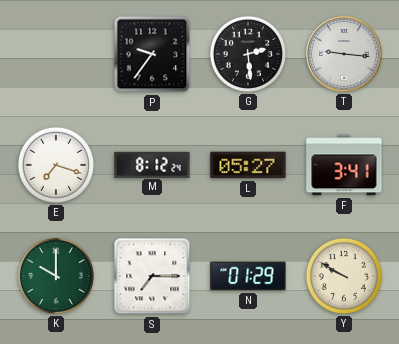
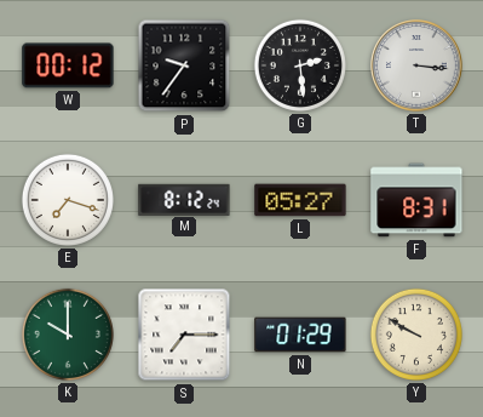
W: none -> 00:12 (68, 65)
T: 9:16 -> 3:16 (418, 67)
F: 3:41 -> 8:31 (416, 200)
